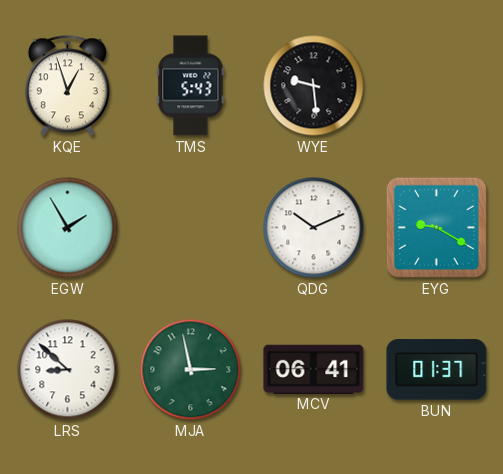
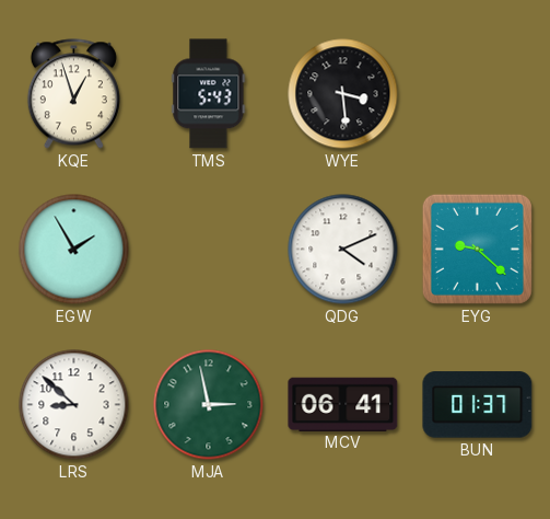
WYE: 9:29 -> 3:29 (343, 94)
QDG: 10:11 -> 4:11 (343, 250)
EYG: 9:20 -> 9:22 (477, 249)
